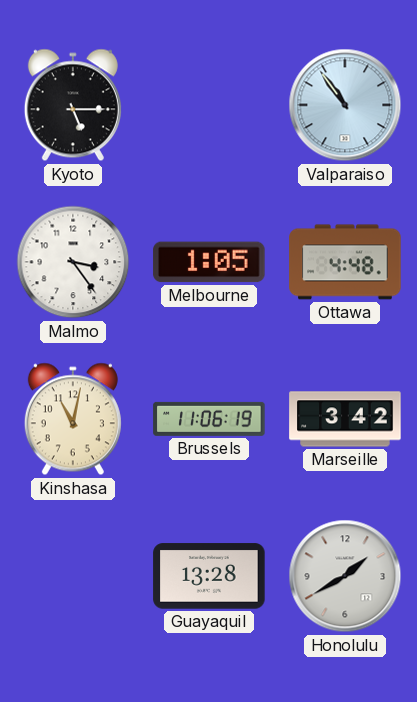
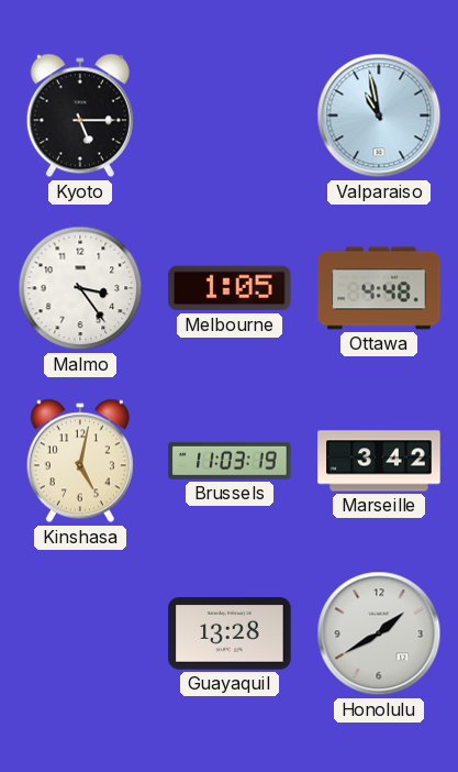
Valparaiso: 10:54 -> 10:58 (379, 115)
Kinshasa: 11:02 -> 5:02 (80, 461)
Brussels: 11:06 -> 11:03 (230, 461)
